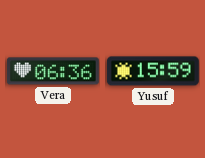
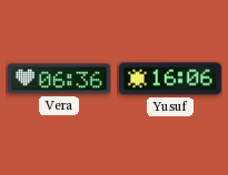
Yusuf: 15:59 -> 16:06 (170, 79)
